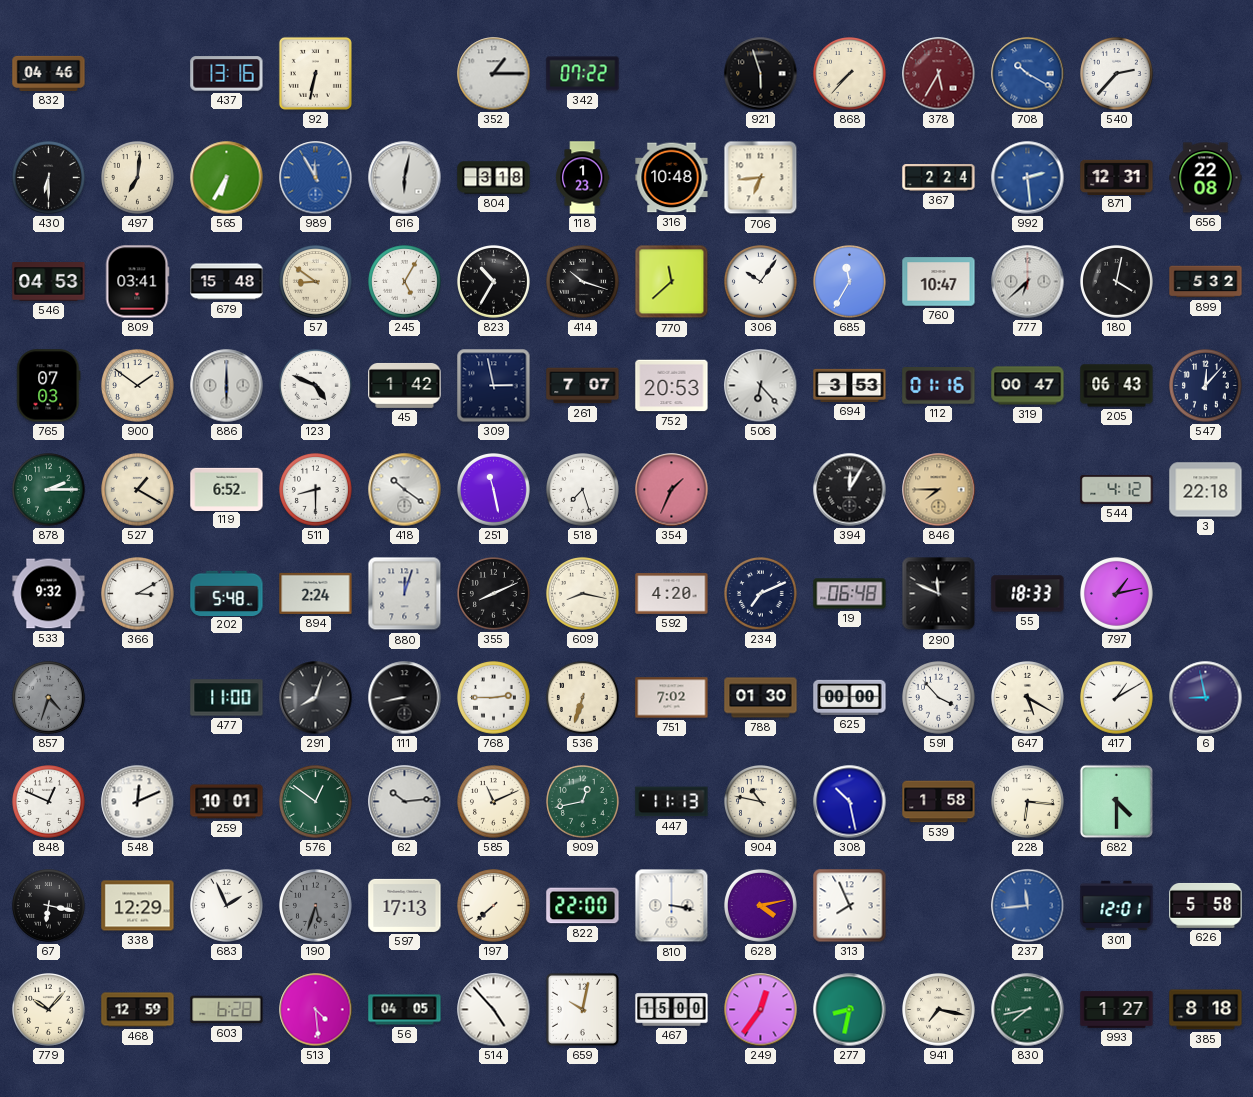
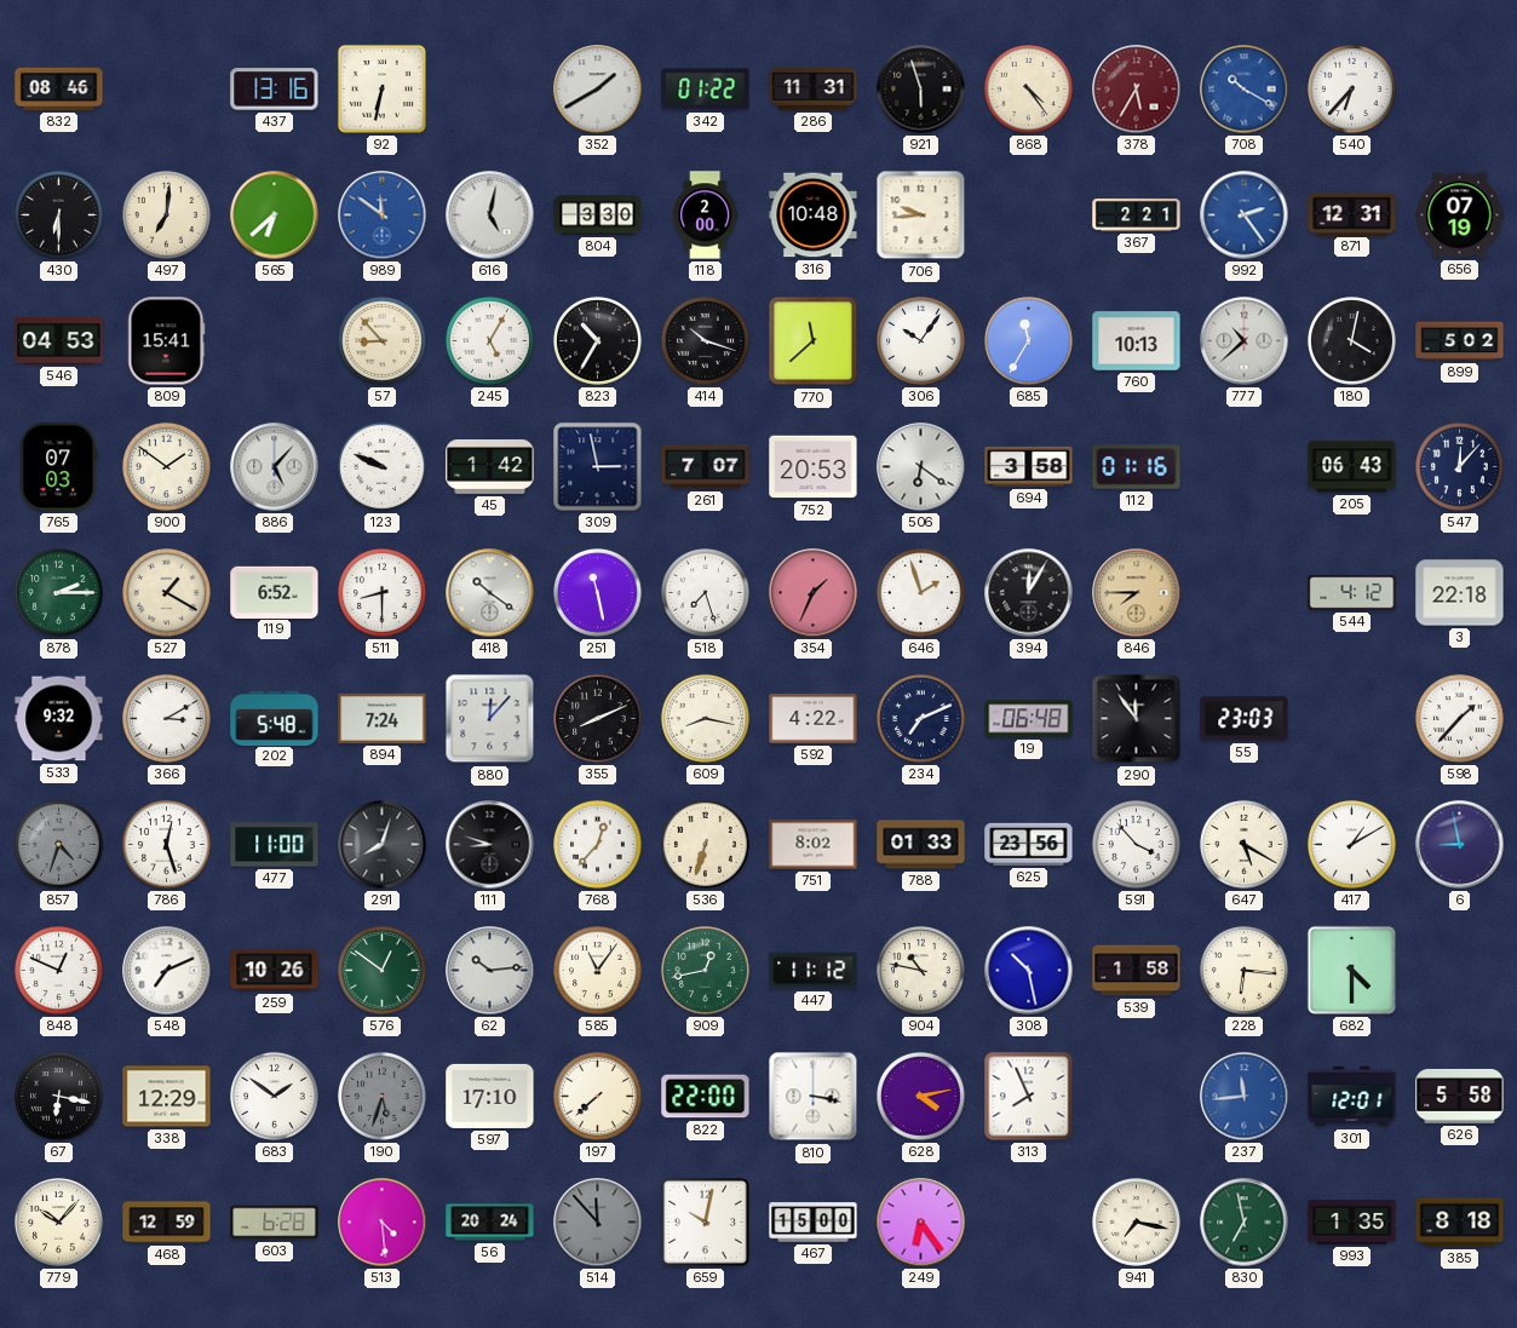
832: 04:46 -> 08:46 (59, 88)
352: 1:15 -> 1:40 (598, 90)
342: 07:22 -> 01:22 (706, 90)
286: none -> 11:31 (814, 90)
868: 7:37 -> 4:24 (1029, 90)
540: 2:37 -> 6:37 (1352, 90)
565: 6:35 -> 6:38 (275, 215)
989: 11:55 -> 11:51 (383, 215)
616: 6:02 -> 5:02 (490, 215)
804: 3:18 -> 3:30 (598, 215)
118: 1:23 -> 2:00 (706, 215)
706: 6:44 -> 9:44 (921, 215)
367: 2:24 -> 2:21 (1137, 215)
992: 2:29 -> 2:24 (1245, 215)
656: 22:08 -> 07:19 (1460, 215)
809: 03:41 -> 15:41 (166, 341)
679: 15:48 -> none (227, 282)
57: 8:51 -> 8:53 (383, 341)
760: 10:47 -> 10:13 (1137, 341)
777: 6:38 -> 10:38 (1245, 341)
899: 5:32 -> 5:02 (1460, 341)
886: 6:00 -> 5:07 (275, 467)
123: 4:49 -> 9:49 (383, 467)
506: 6:23 -> 6:21 (921, 467)
694: 3:53 -> 3:58 (1029, 466)
319: 00:47 -> none (1028, 386)
646: none -> 1:57 (921, 593)
894: 2:24 -> 7:24 (383, 718)
880: 12:03 -> 12:07 (490, 719)
592: 4:20 -> 4:22 (814, 719)
290: 11:49 -> 11:54 (1137, 719)
55: 18:33 -> 23:03 (1245, 719)
797: 1:13 -> none (1117, 594)
598: none -> 1:37 (1460, 719)
786: none -> 12:27 (167, 845)
111: 8:43 -> 8:48 (490, 845)
768: 2:45 -> 12:37 (598, 845)
751: 7:02 -> 8:02 (814, 845)
788: 01:30 -> 01:33 (921, 845)
625: 00:00 -> 23:56 (1029, 844)
548: 12:11 -> 7:11 (167, 971)
259: 10:01 -> 10:26 (275, 971)
585: 11:11 -> 11:06 (598, 971)
447: 11:13 -> 11:12 (814, 971)
683: 1:56 -> 1:51 (275, 1097)
597: 17:13 -> 17:10 (490, 1096)
56: 04:05 -> 20:24 (490, 1223)
514: 4:53 -> 11:53 (598, 1223)
514 dial: white -> grey (598, 1223)
249: 12:36 -> 6:24 (921, 1223)
277: 8:32 -> none (850, 1010)
830: 7:43 -> 6:58 (1245, 1223)
993: 1:27 -> 1:35 (1352, 1223)
